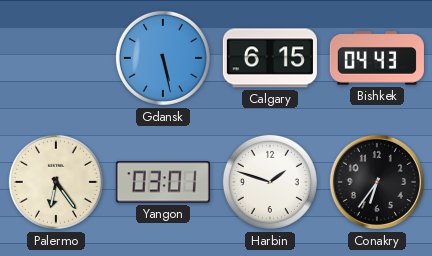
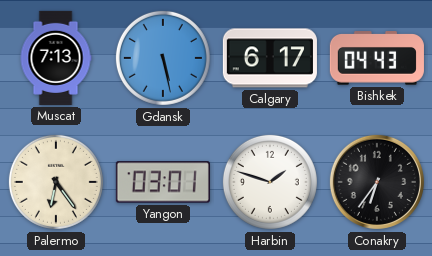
Muscat: none -> 7:13 (56, 58)
Calgary: 6:15 -> 6:17 (270, 58)
